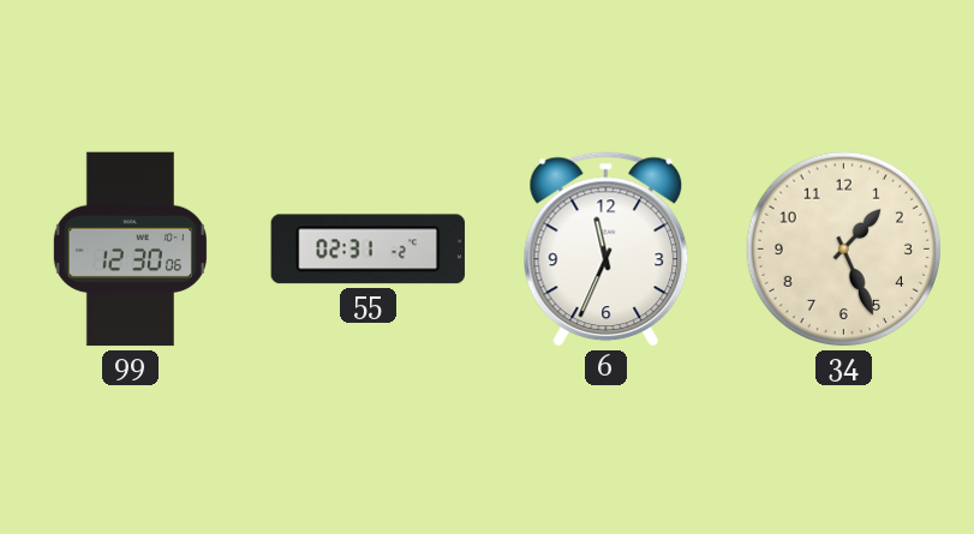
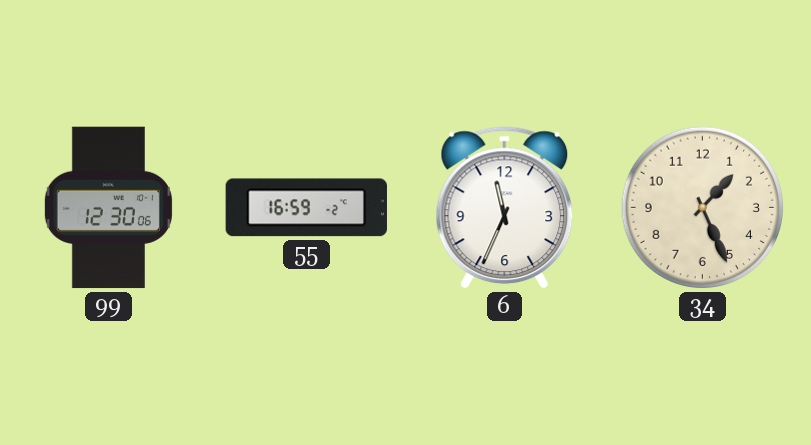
55: 02:31 -> 16:59 (306, 208)
